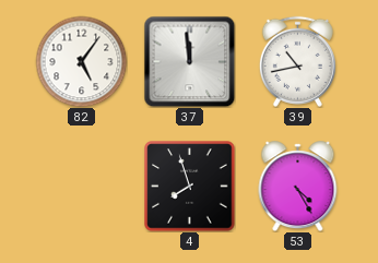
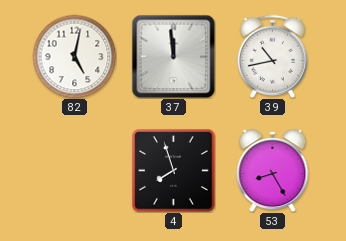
82: 5:06 -> 5:02 (74, 56)
53: 4:25 -> 8:25 (273, 171)
